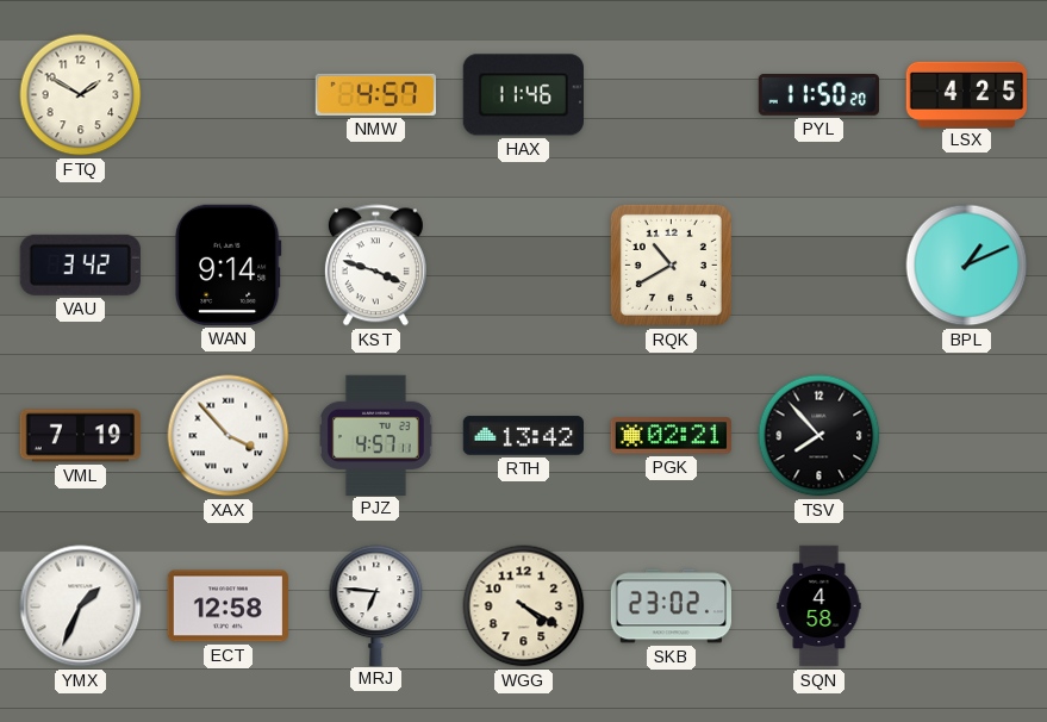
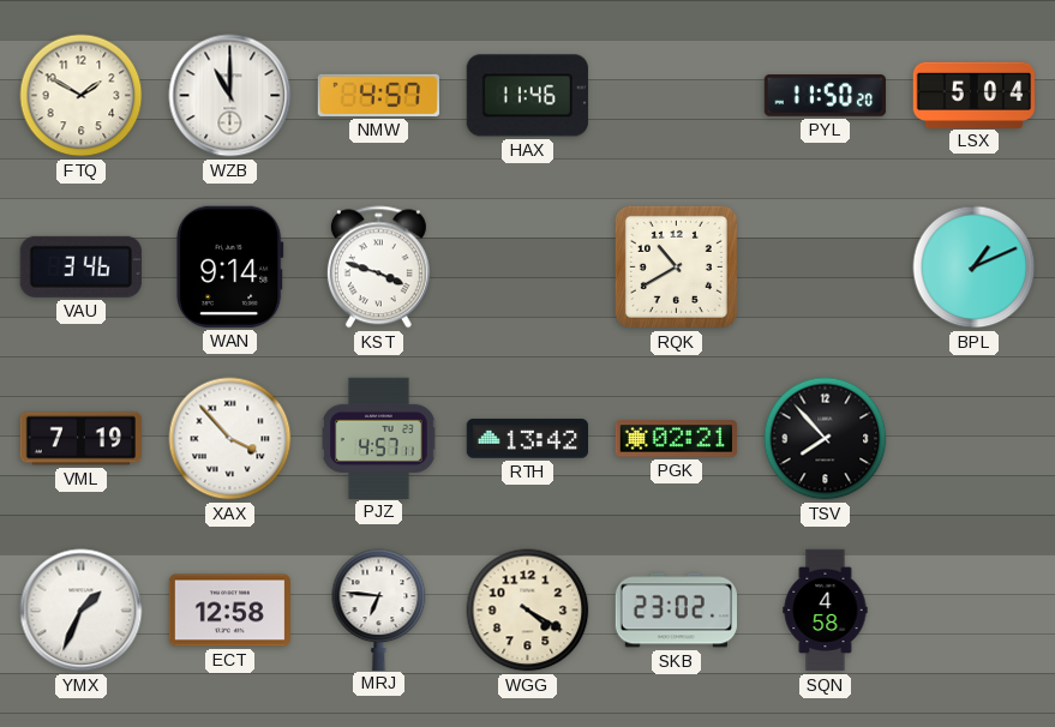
WZB: none -> 11:00 (230, 96)
LSX: 4:25 -> 5:04 (975, 95)
VAU: 3:42 -> 3:46 (80, 266)
